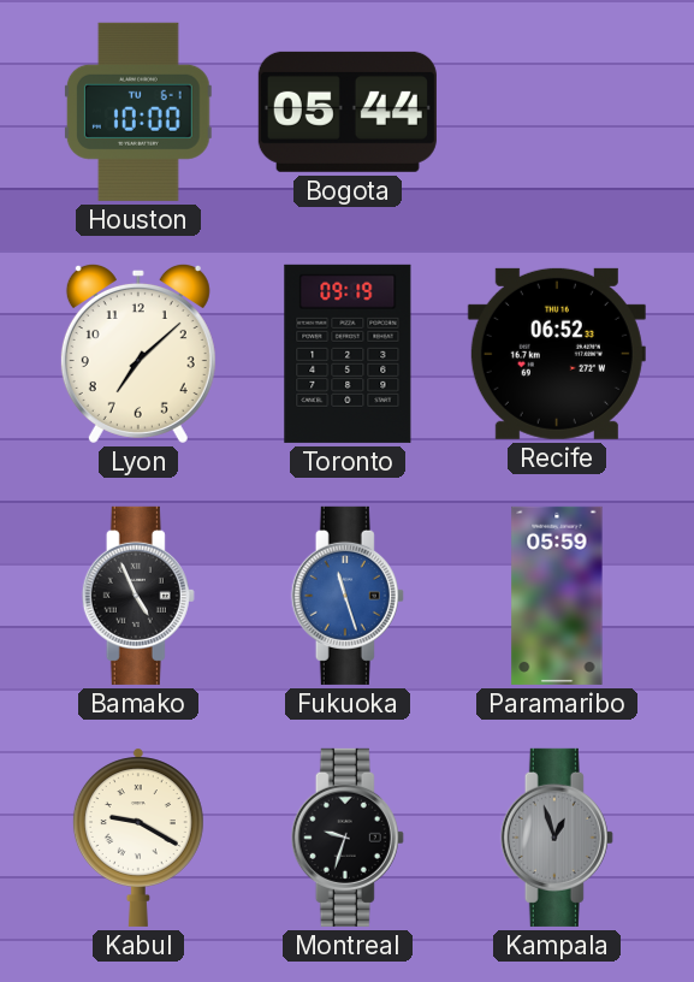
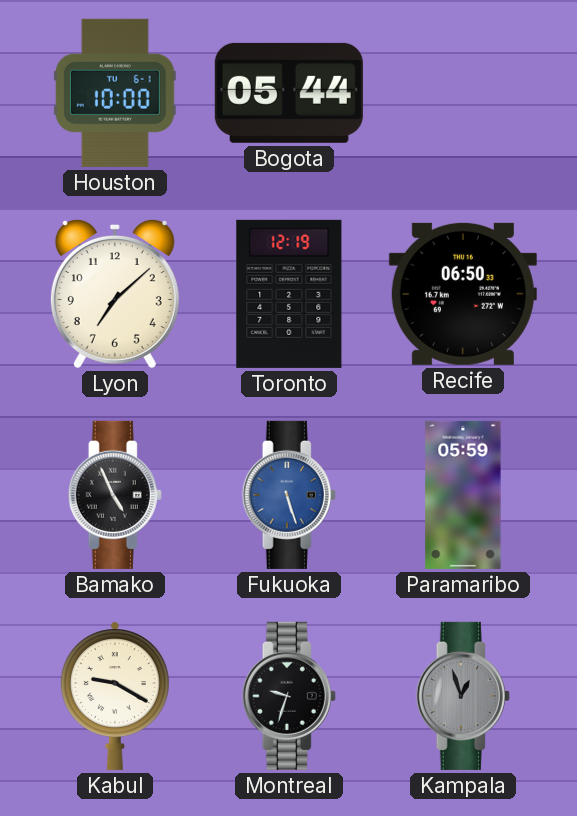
Toronto: 09:19 -> 12:19 (289, 294)
Recife: 06:52 -> 06:50 (463, 294)
Fukuoka: 11:27 -> 5:27 (289, 495)
